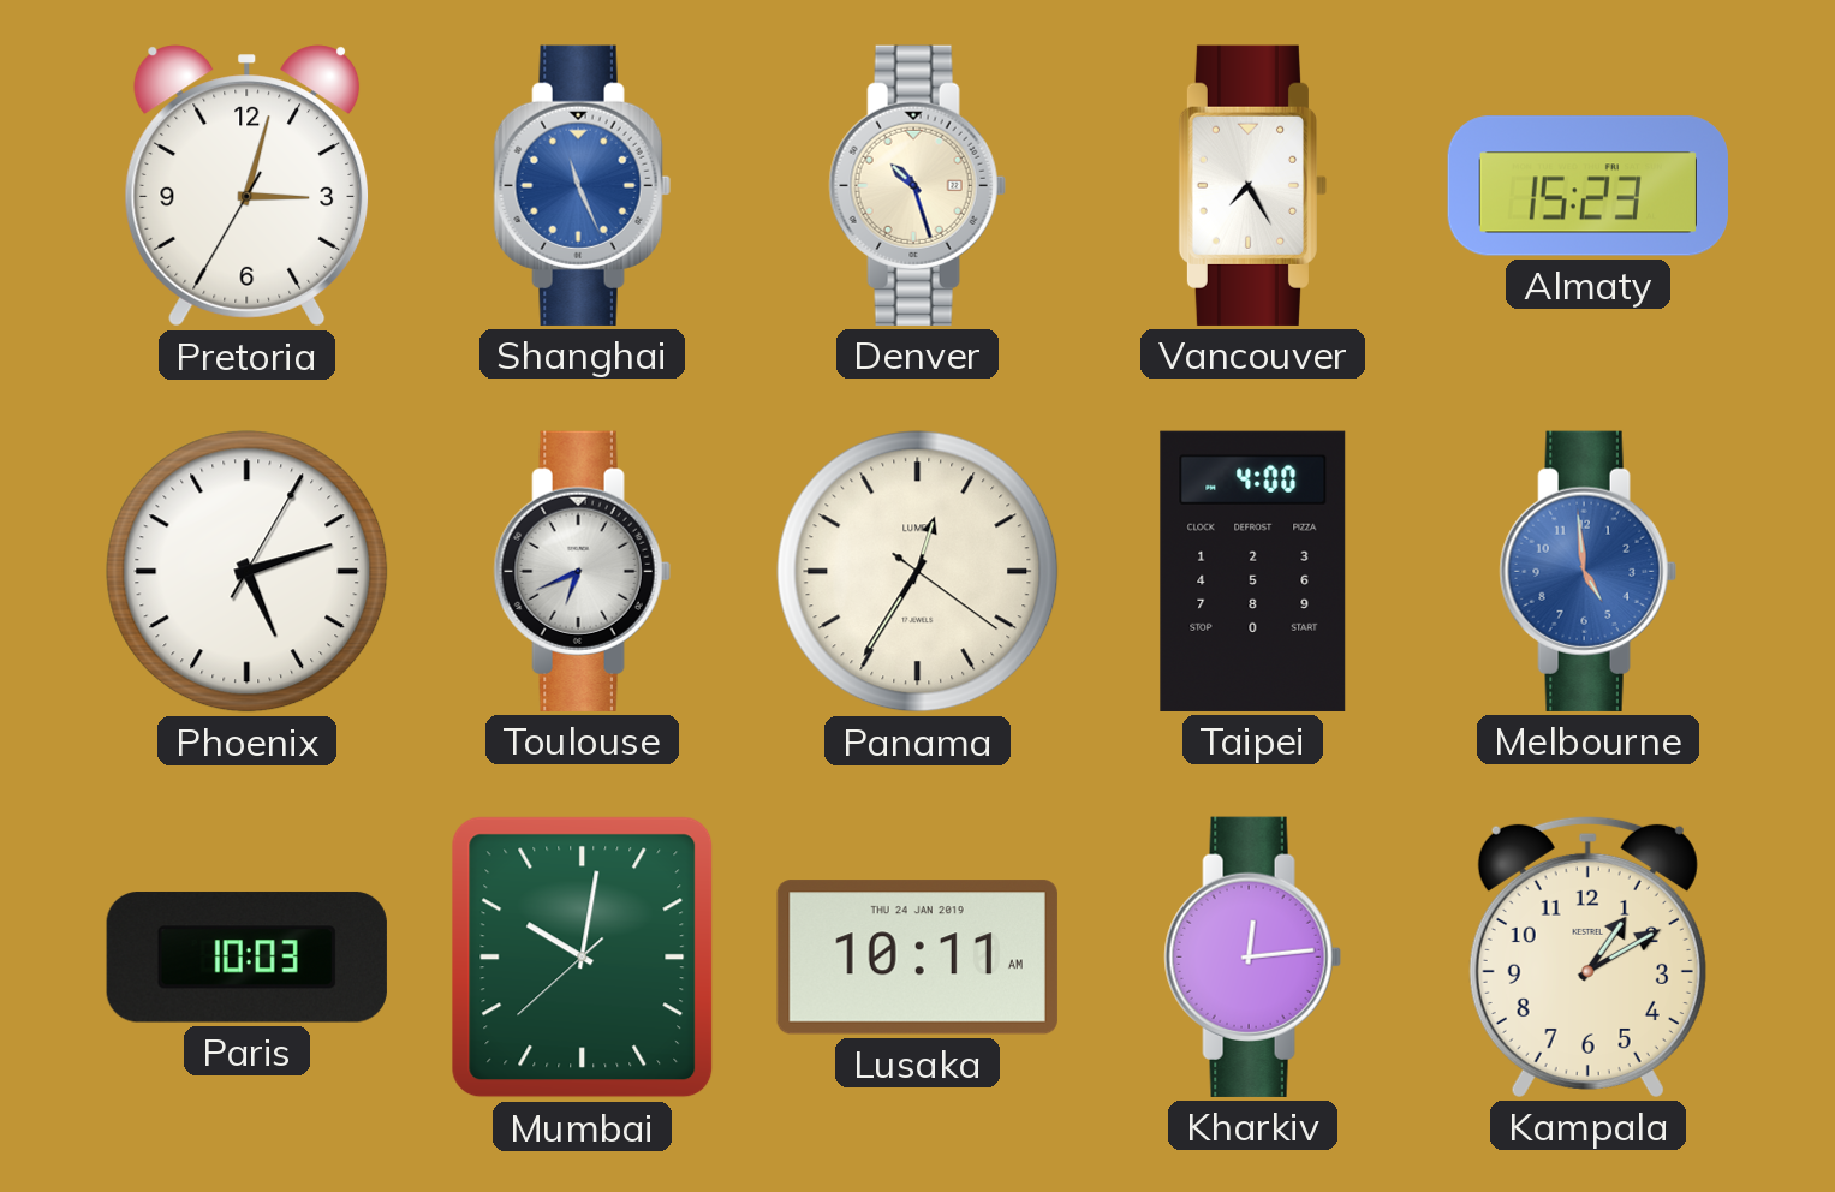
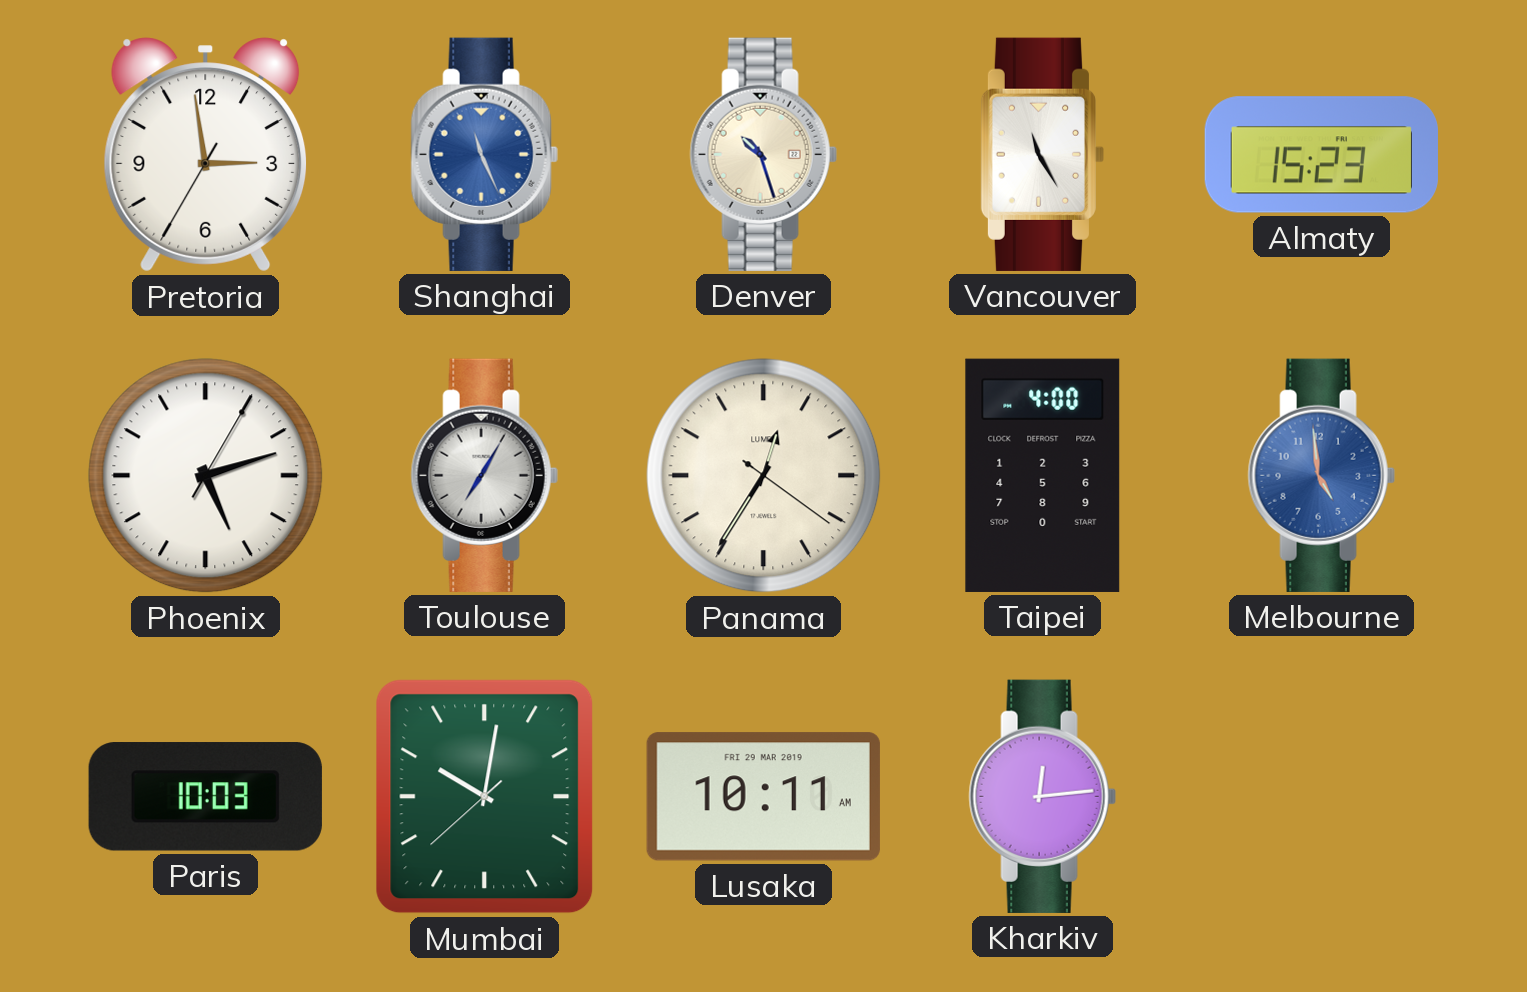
Pretoria: 3:02 -> 2:58 (206, 155)
Vancouver: 7:25 -> 11:25 (1042, 154)
Toulouse: 6:41 -> 7:05 (484, 475)
Lusaka date: THU 24 JAN 2019 -> FRI 29 MAR 2019 (763, 797)
Kampala: 1:10 -> none (1587, 956)
